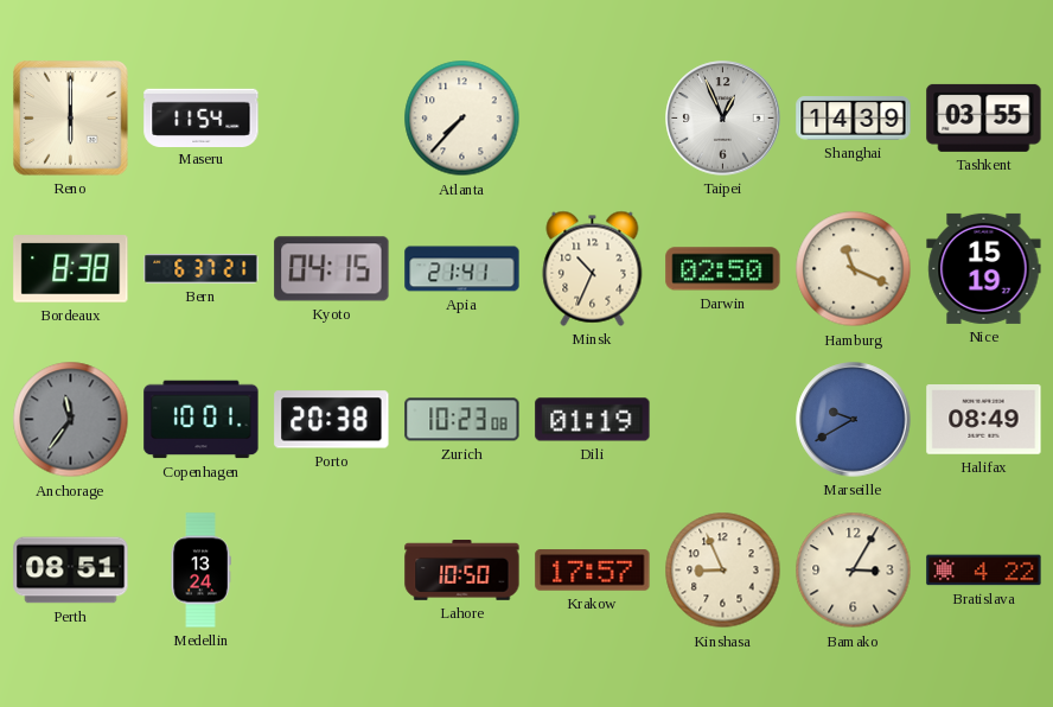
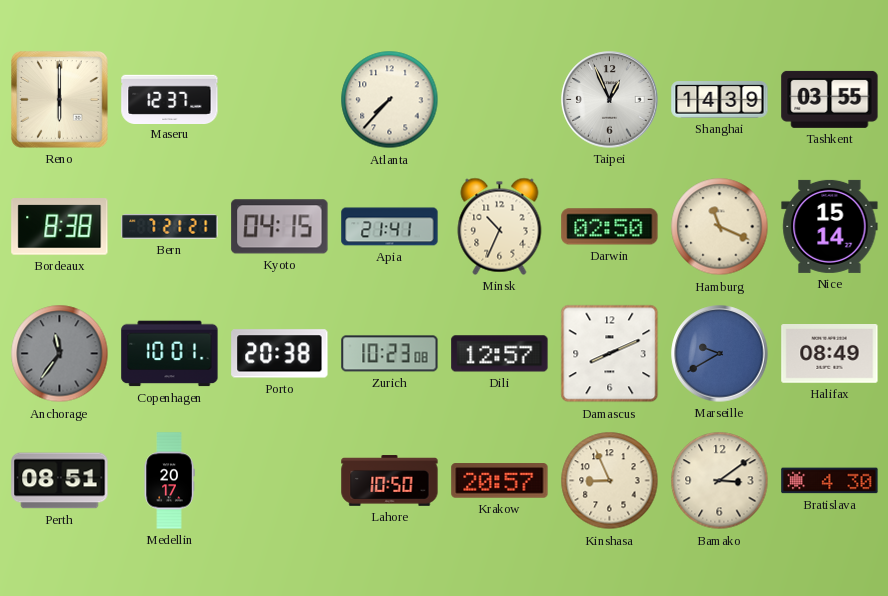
Maseru: 11:54 -> 12:37 (170, 99)
Bern: 6:37 -> 7:21 (170, 227)
Nice: 15:19 -> 15:14 (830, 226)
Dili: 01:19 -> 12:57 (500, 354)
Damascus: none -> 8:11 (610, 354)
Medellin: 13:24 -> 20:17 (169, 481)
Krakow: 17:57 -> 20:57 (500, 481)
Bamako: 3:05 -> 3:09 (720, 481)
Bratislava: 4:22 -> 4:30 (830, 481)
